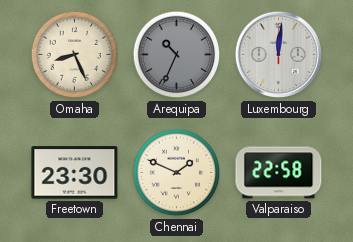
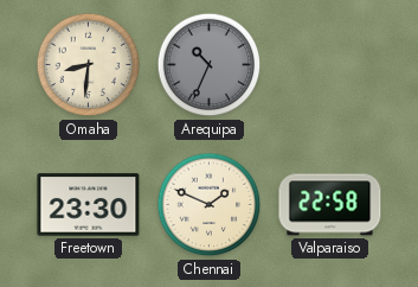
Omaha: 8:26 -> 8:31 (89, 65)
Luxembourg: 12:01 -> none (279, 55)
